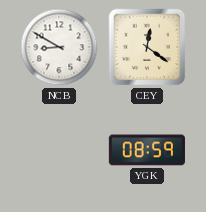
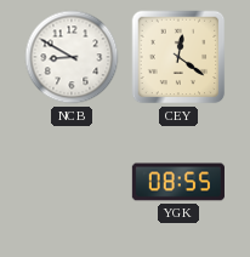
YGK: 08:59 -> 08:55 (178, 182)
